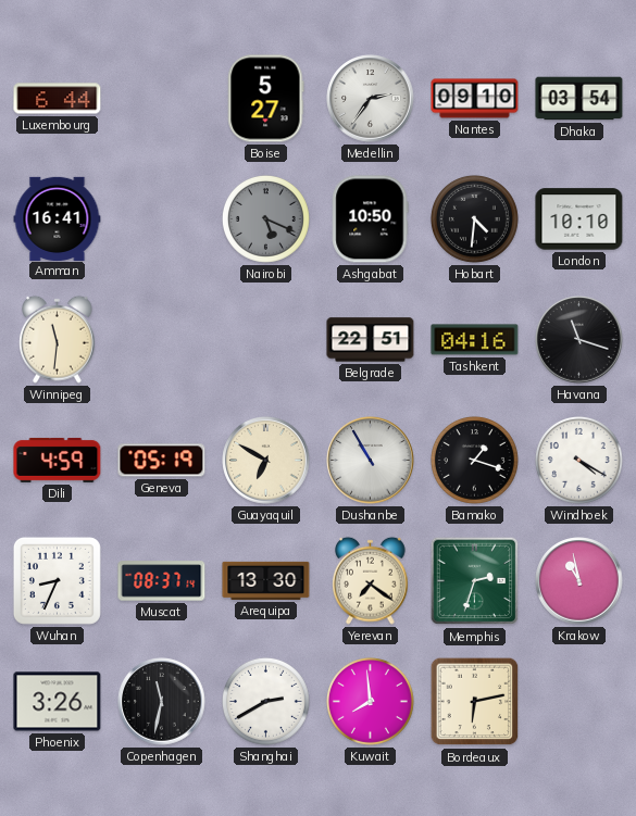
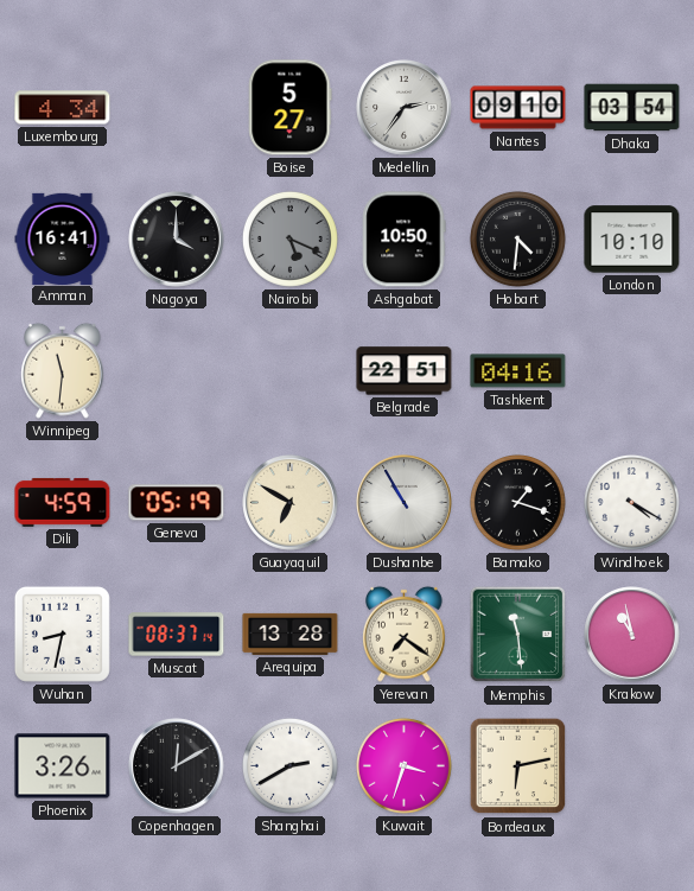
Luxembourg: 6:44 -> 4:34 (63, 108)
Nagoya: none -> 4:00 (177, 240)
Havana: 11:18 -> none (579, 340)
Wuhan: 8:34 -> 8:32 (62, 634)
Arequipa: 13:30 -> 13:28 (291, 634)
Memphis: 2:33 -> 11:29 (518, 635)
Copenhagen: 11:32 -> 12:10 (177, 766)
Kuwait: 7:59 -> 3:33 (403, 765)
